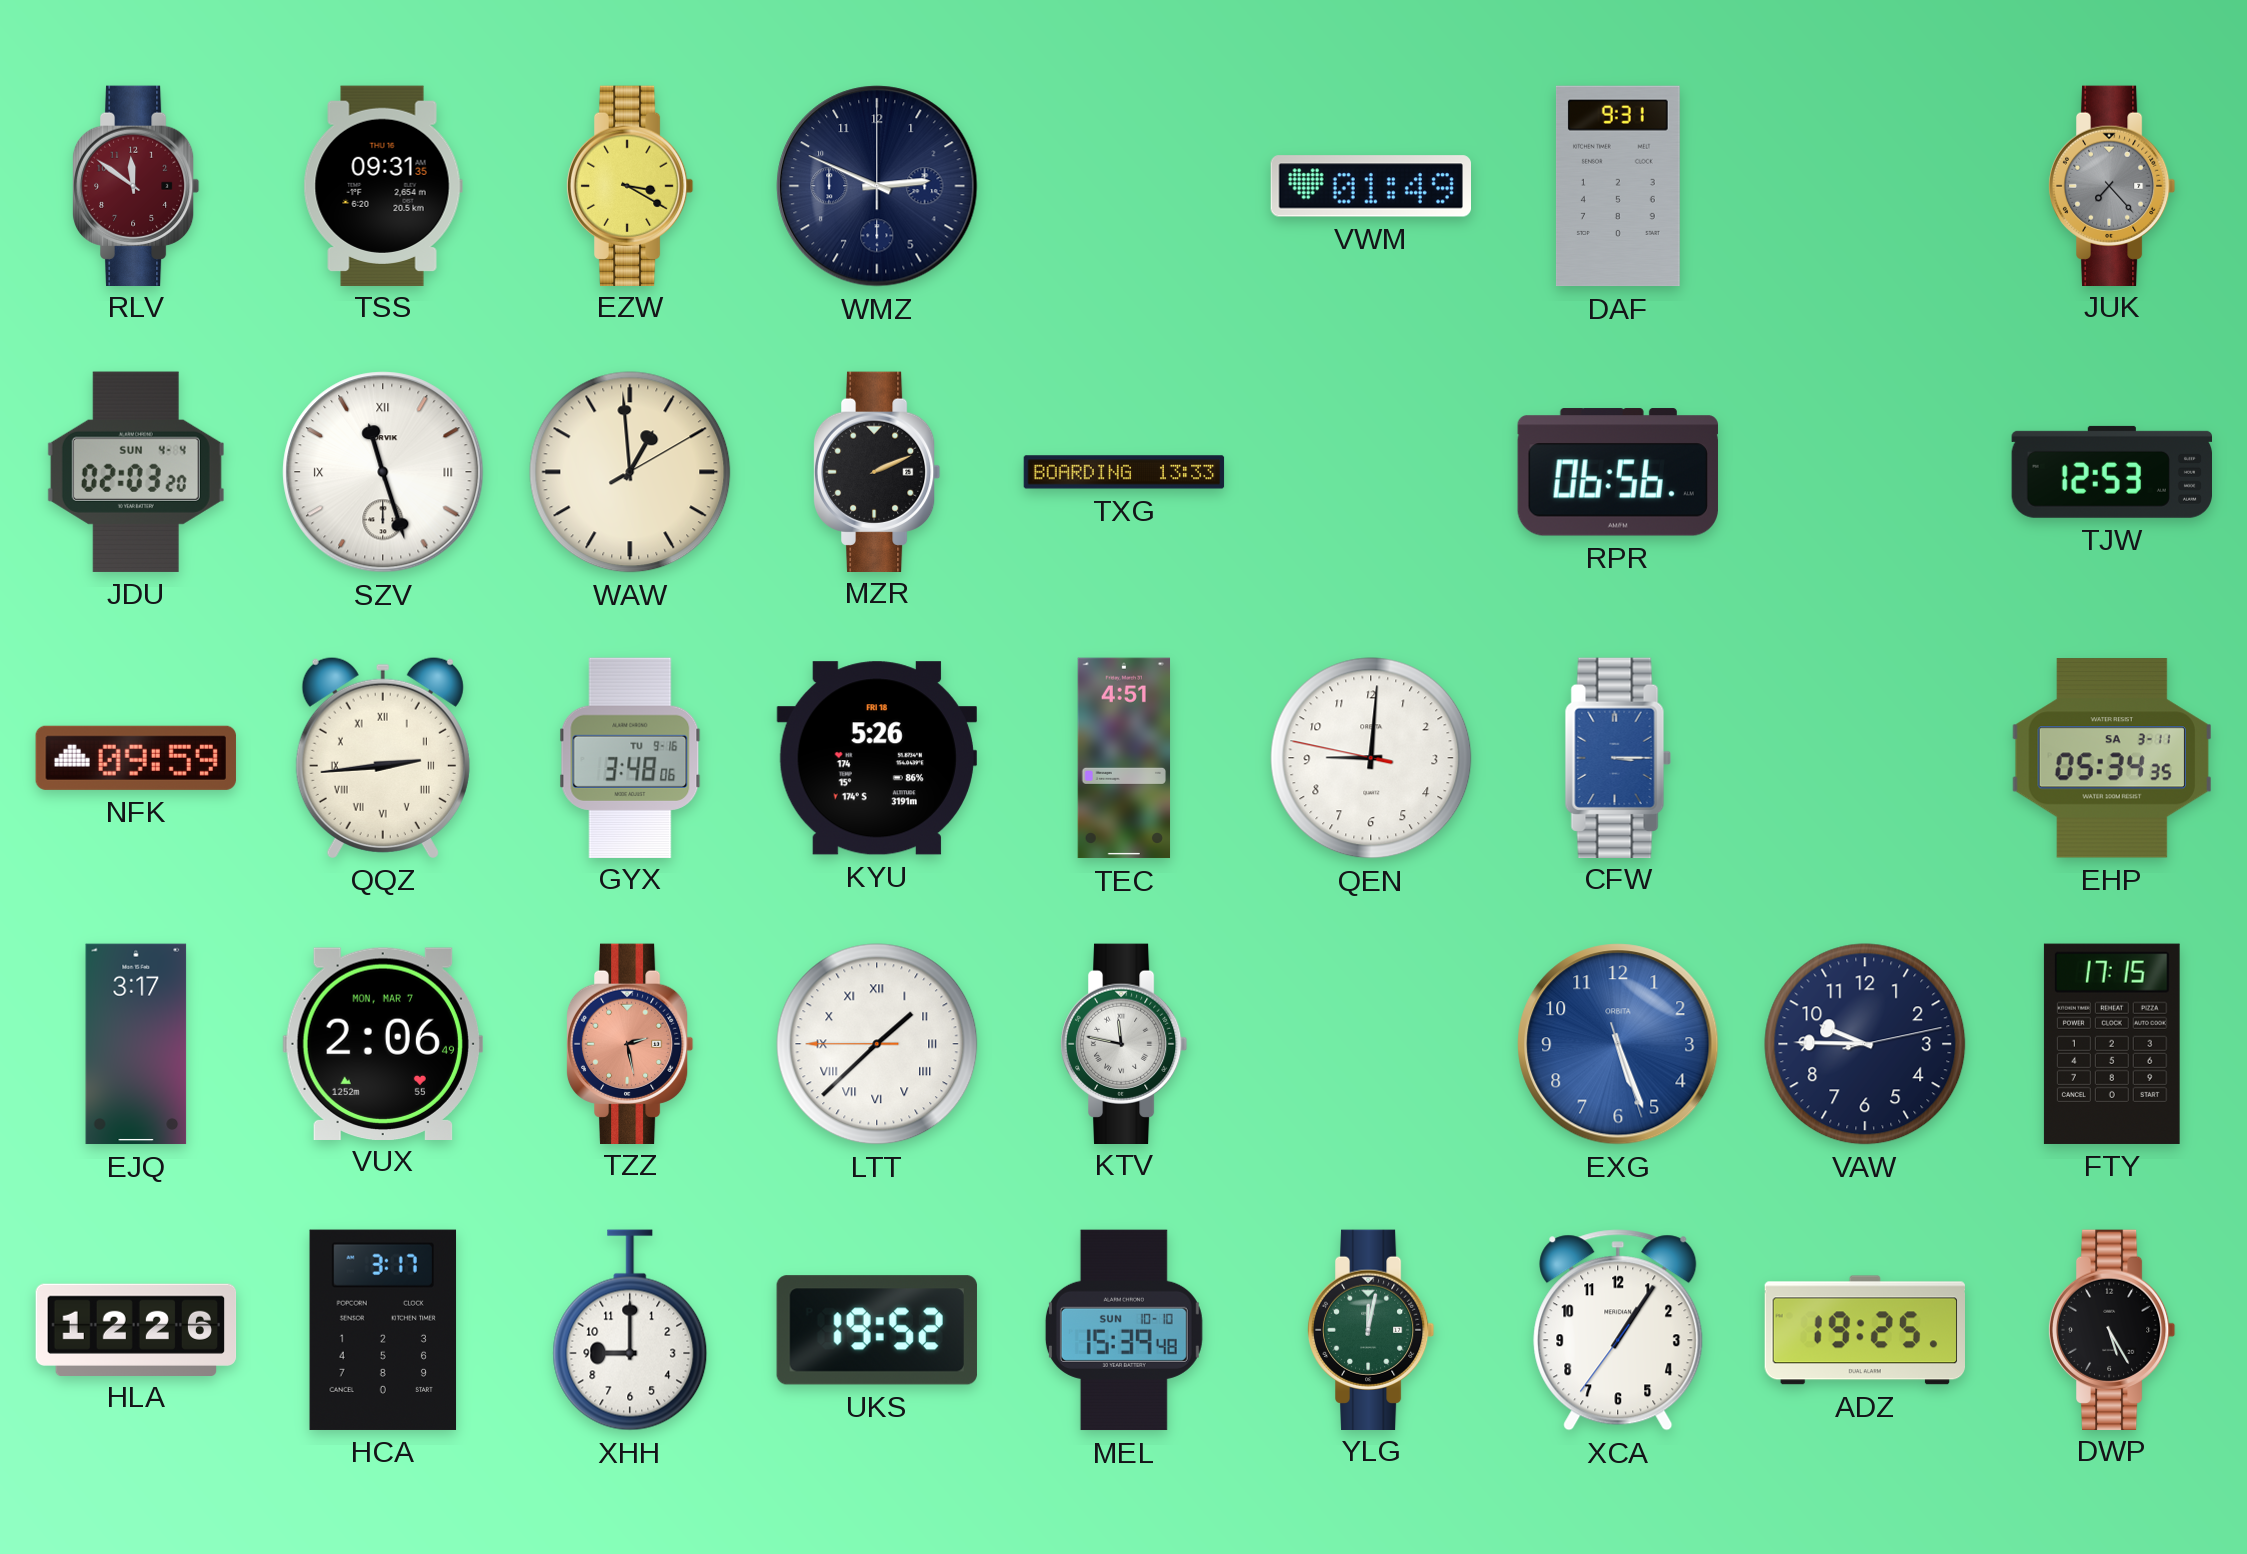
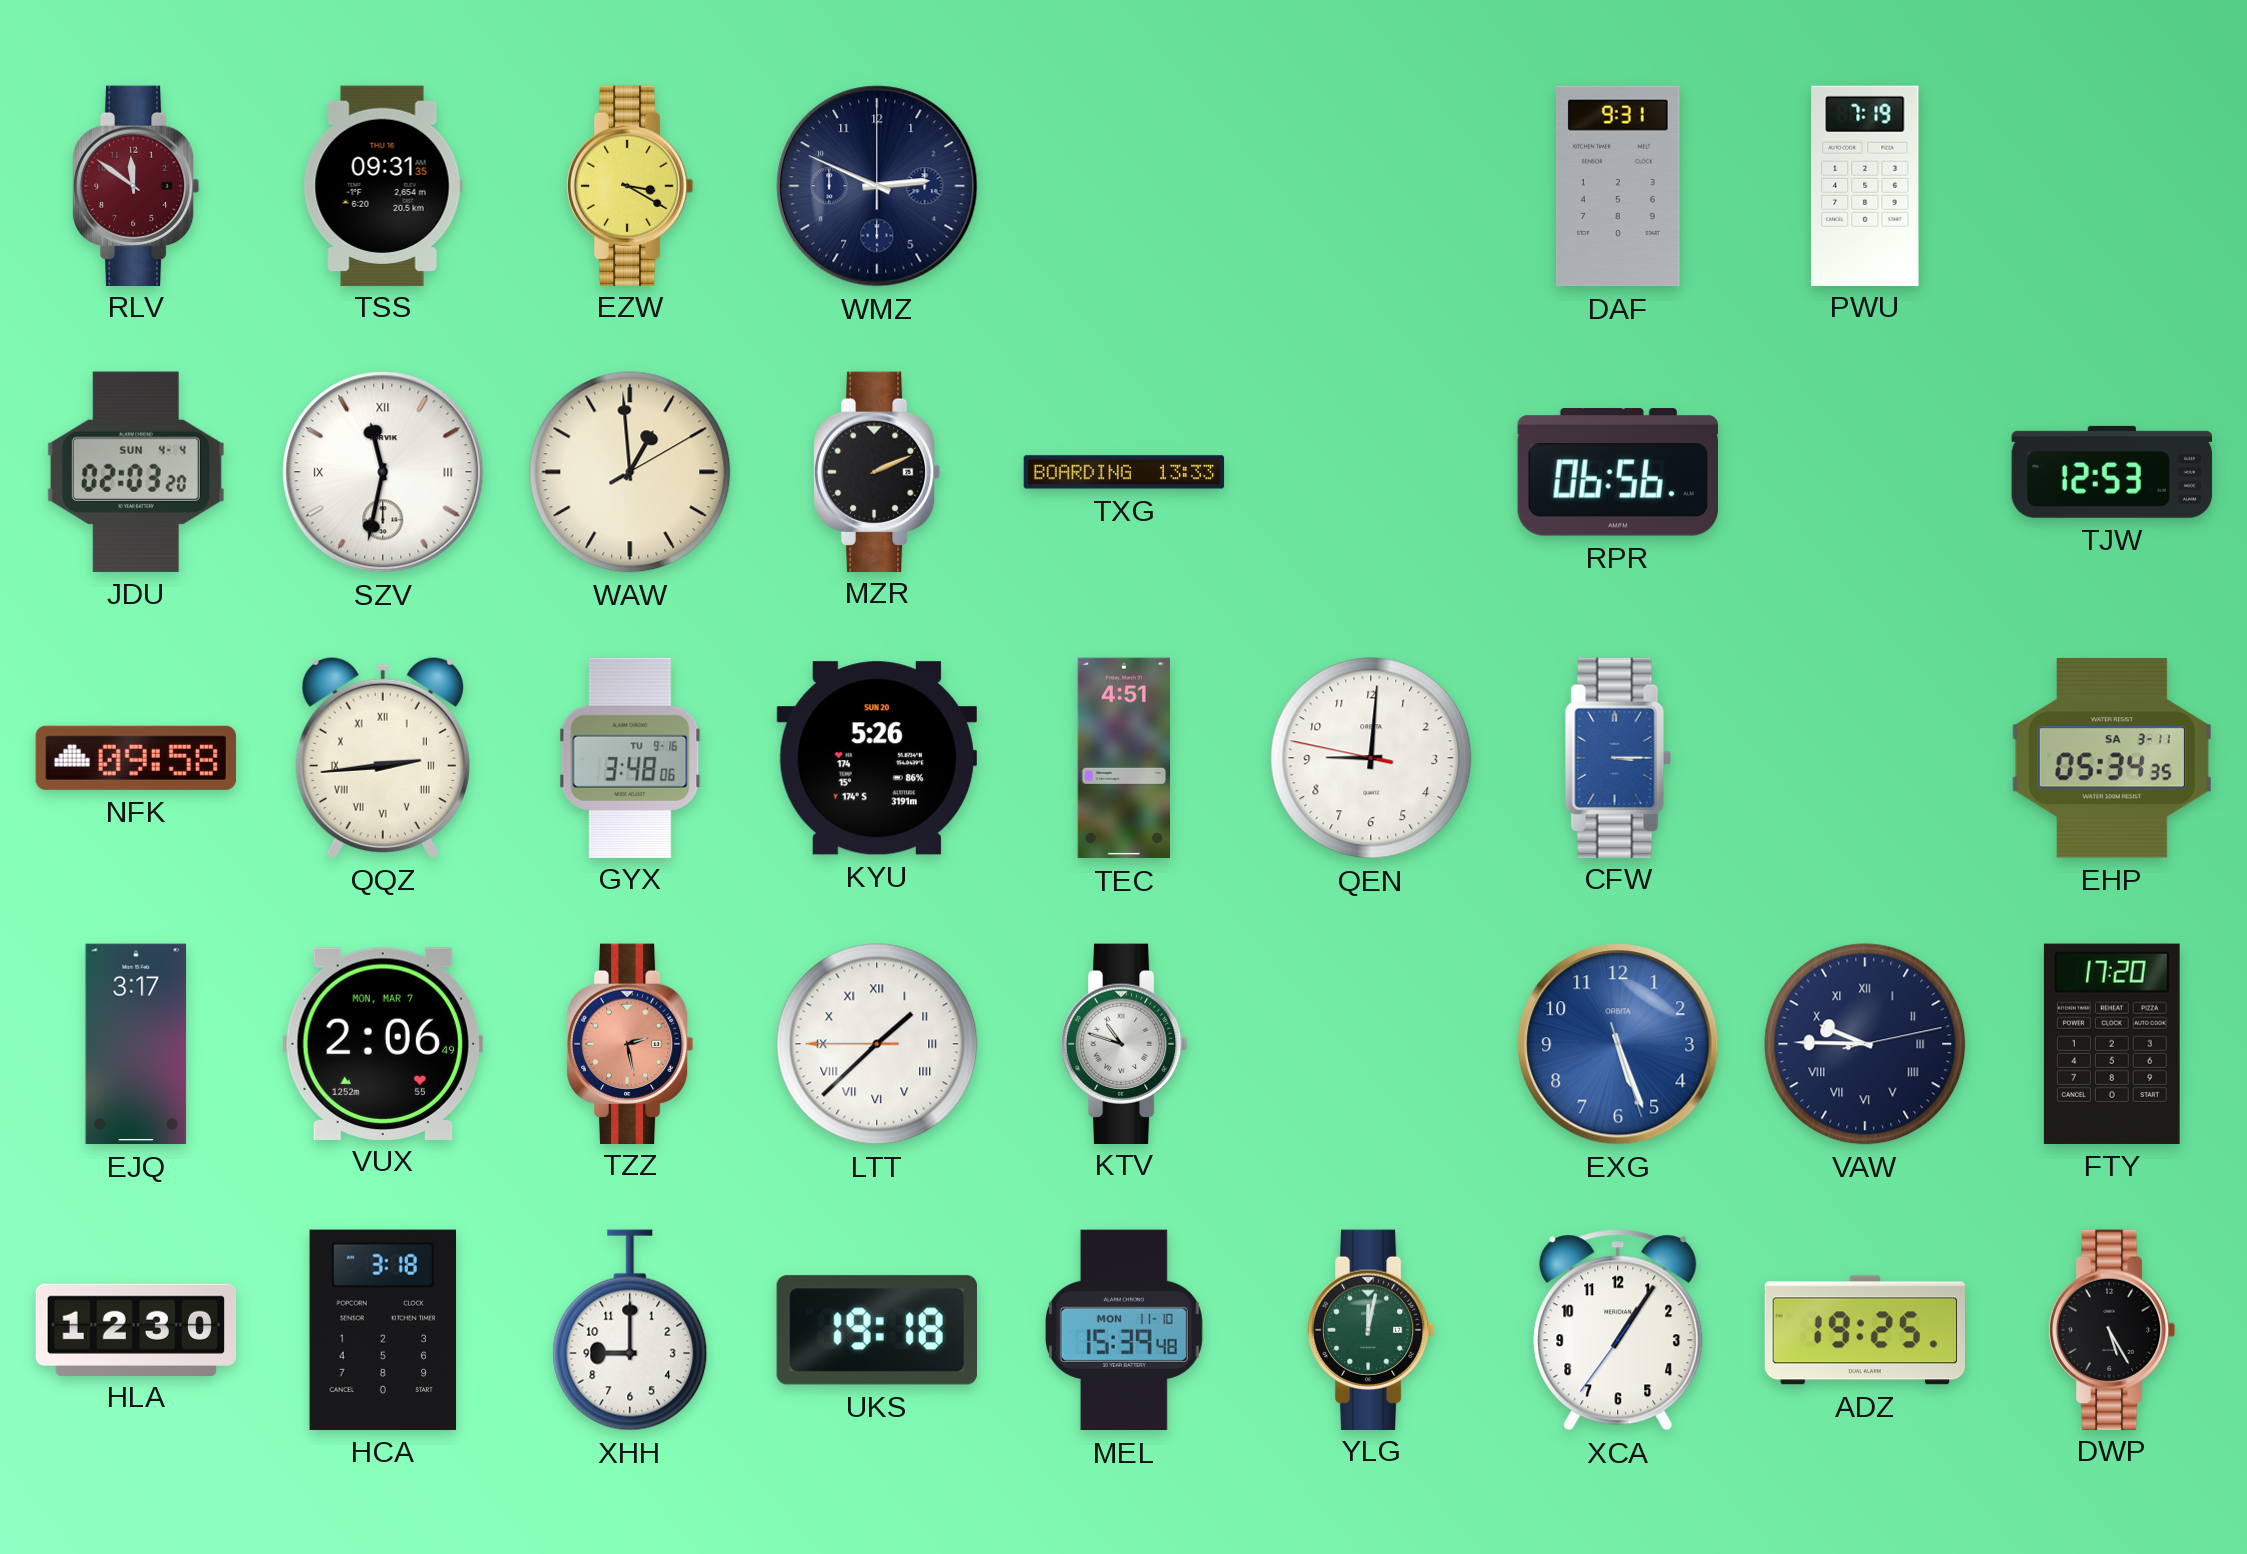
VWM: 01:49 -> none (1370, 186)
PWU: none -> 7:19 (1865, 185)
JUK: 7:23 -> none (2112, 185)
SZV: 11:27 -> 11:32 (383, 472)
NFK: 09:59 -> 09:58 (136, 758)
KYU date: FRI 18 -> SUN 20 (877, 758)
KTV: 11:47 -> 10:48 (1124, 1043)
VAW numerals: Arabic -> Roman (1865, 1044)
FTY: 17:15 -> 17:20 (2112, 1044)
HLA: 12:26 -> 12:30 (136, 1329)
HCA: 3:17 -> 3:18 (383, 1330)
UKS: 19:52 -> 19:18 (877, 1330)
MEL date: SUN 10-10 -> MON 11-10 (1124, 1330)
